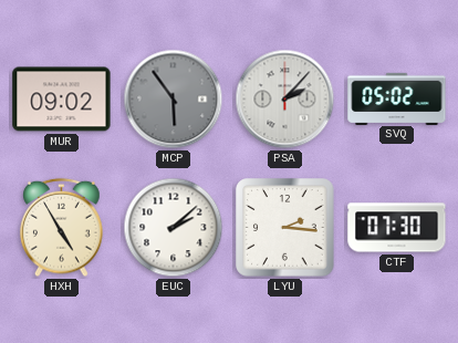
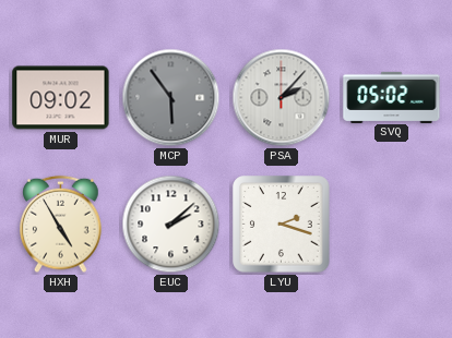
LYU: 2:16 -> 2:18 (282, 225)
CTF: 07:30 -> none (397, 228)
